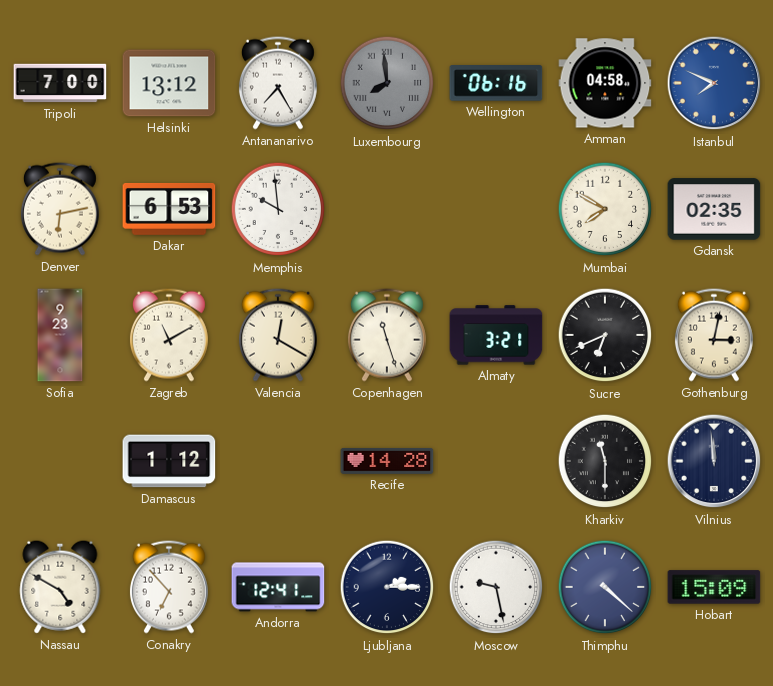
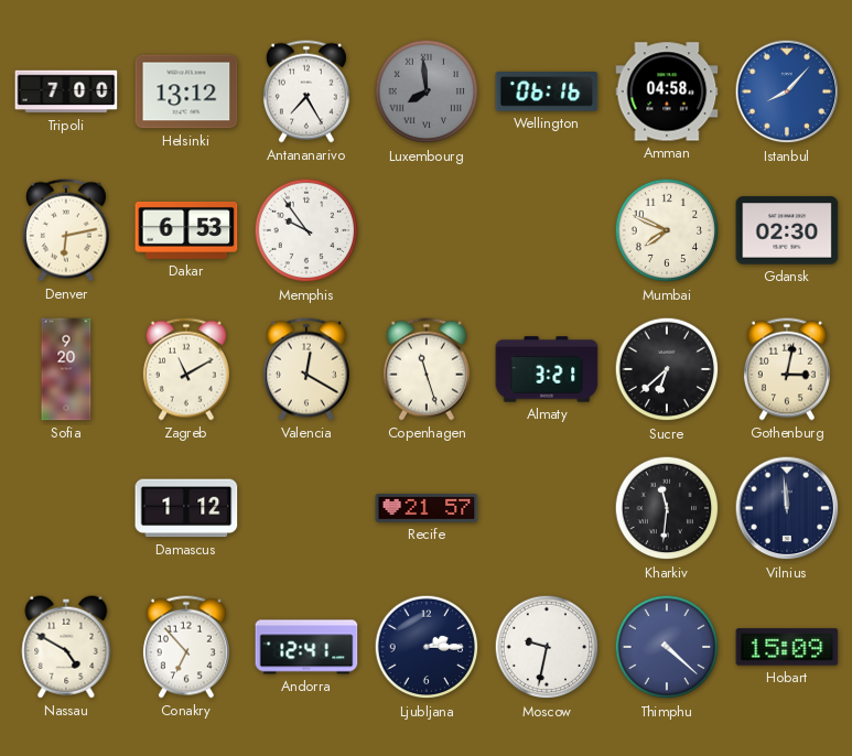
Istanbul: 7:49 -> 8:07 (787, 91)
Memphis: 9:59 -> 9:54 (306, 230)
Mumbai: 7:50 -> 7:49 (667, 230)
Gdansk: 02:35 -> 02:30 (787, 230)
Sofia: 9:23 -> 9:20 (66, 369)
Sucre: 6:41 -> 6:38 (667, 369)
Recife: 14:28 -> 21:57 (427, 508)
Kharkiv: 11:30 -> 11:31 (667, 508)
Moscow: 9:28 -> 9:32 (547, 647)
